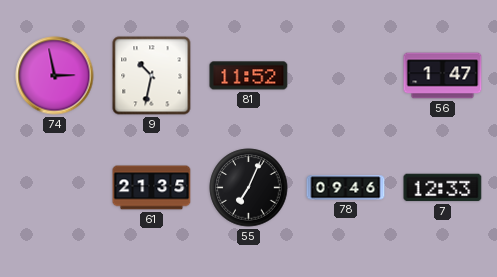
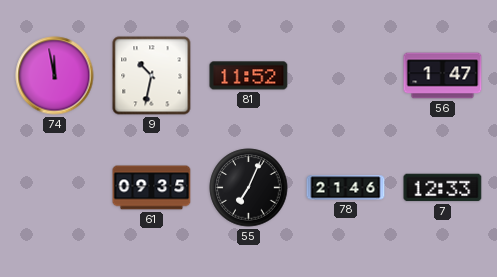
74: 2:58 -> 11:58 (55, 76)
61: 21:35 -> 09:35 (152, 188)
78: 09:46 -> 21:46 (346, 188)
